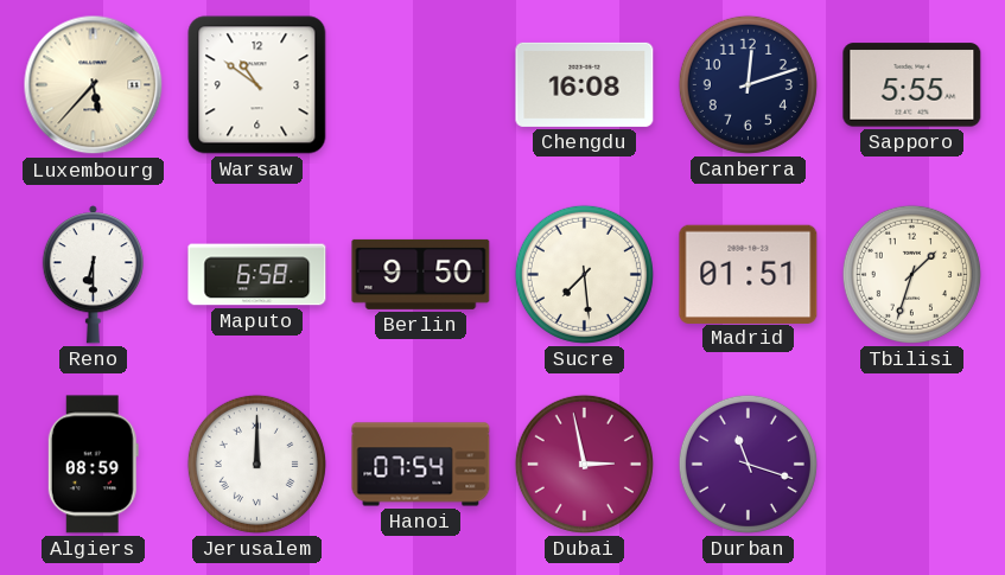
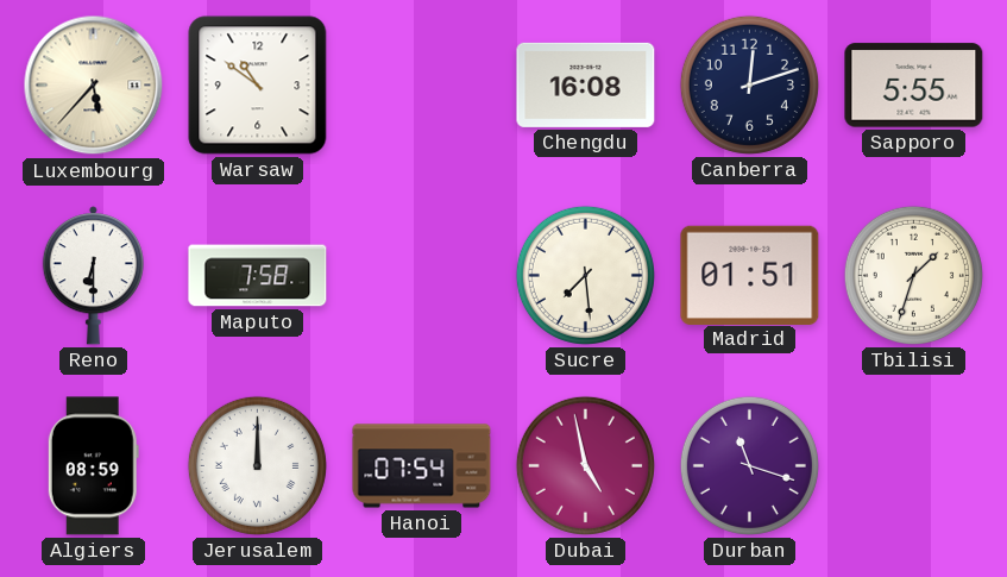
Maputo: 6:58 -> 7:58 (258, 276)
Berlin: 9:50 -> none (421, 274)
Dubai: 2:58 -> 4:58 (585, 465)
